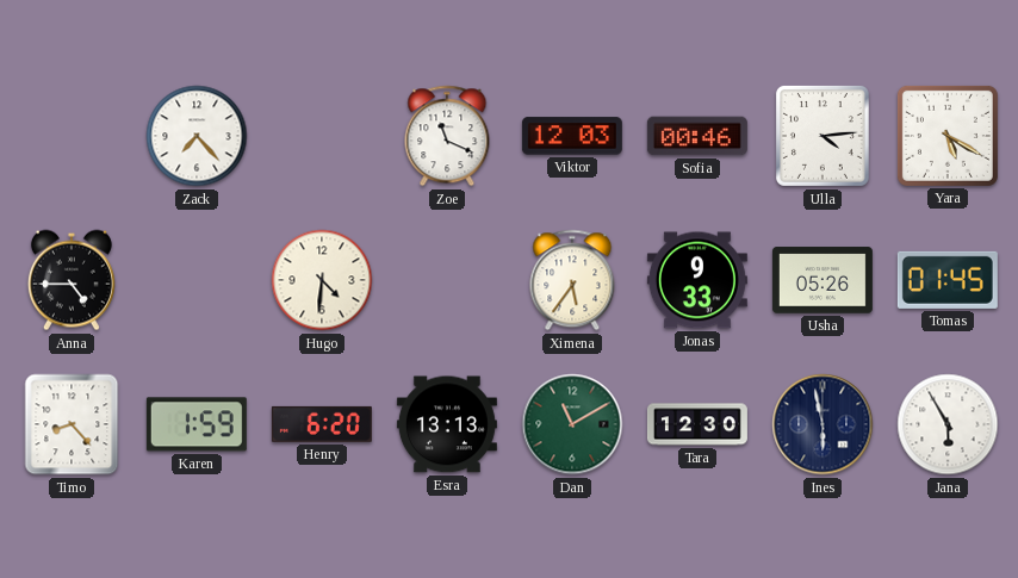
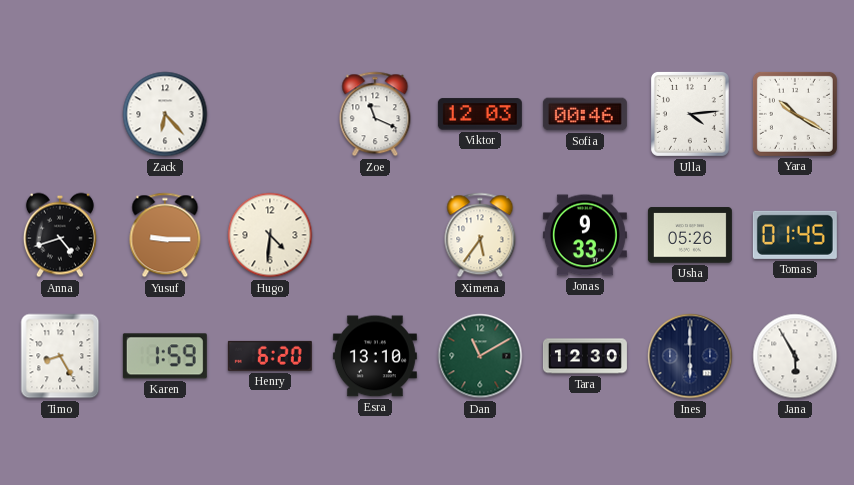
Zack: 7:23 -> 6:23 (165, 114)
Yara: 5:20 -> 10:20 (795, 114)
Anna: 4:45 -> 4:42 (60, 235)
Yusuf: none -> 9:15 (165, 235)
Timo: 8:23 -> 8:25 (60, 356)
Esra: 13:13 -> 13:10 (375, 356)
Ines: 5:58 -> 6:00 (690, 356)
